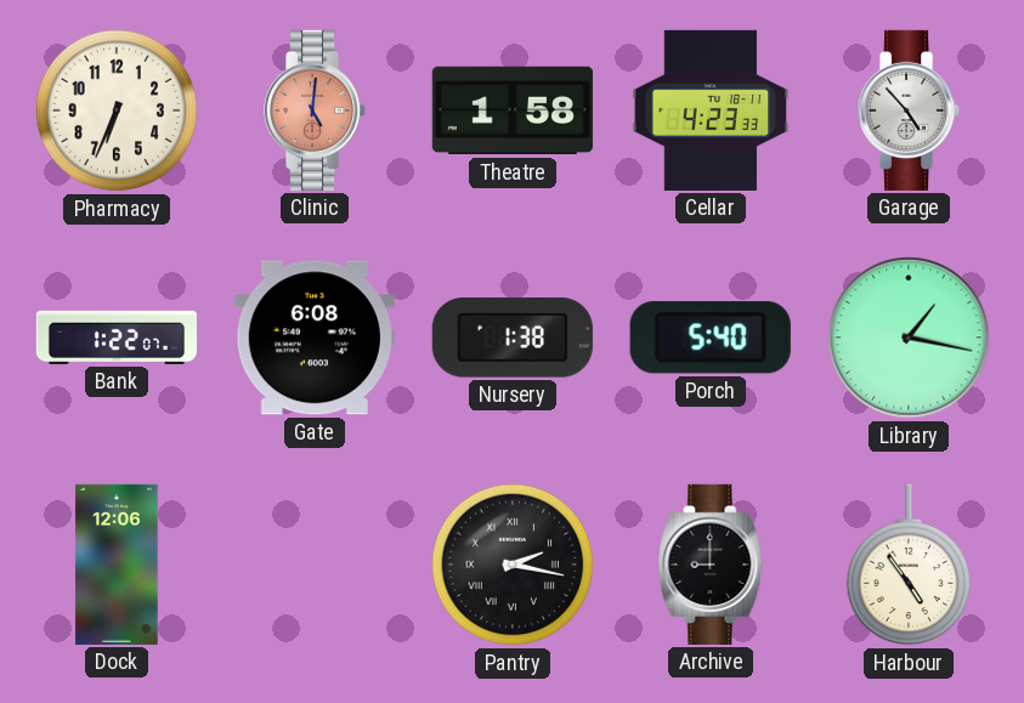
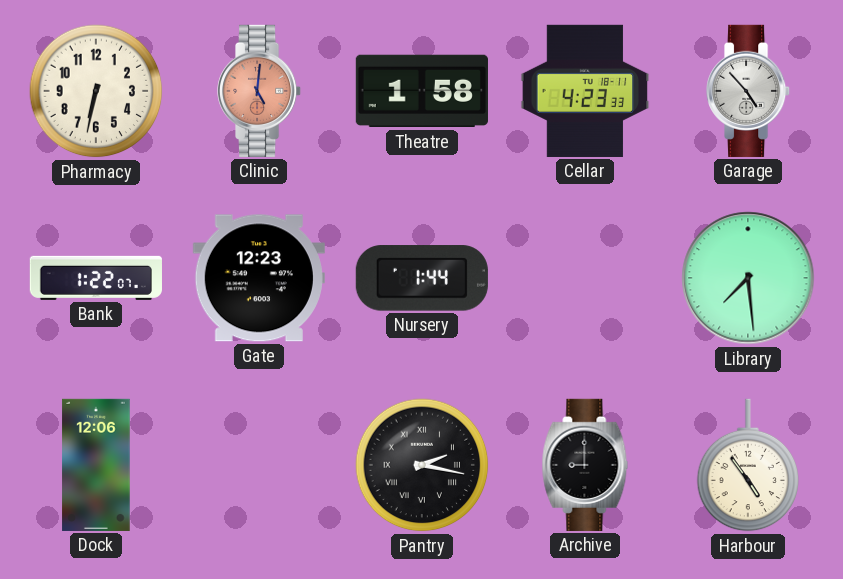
Pharmacy: 6:34 -> 6:32 (96, 91)
Gate: 6:08 -> 12:23 (259, 278)
Nursery: 1:38 -> 1:44 (422, 278)
Porch: 5:40 -> none (711, 338)
Library: 1:17 -> 7:29 (748, 278)
